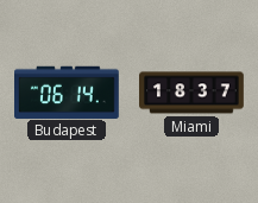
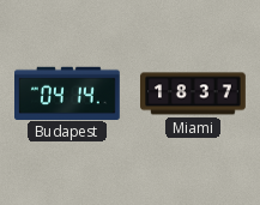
Budapest: 06:14 -> 04:14 (68, 92)
